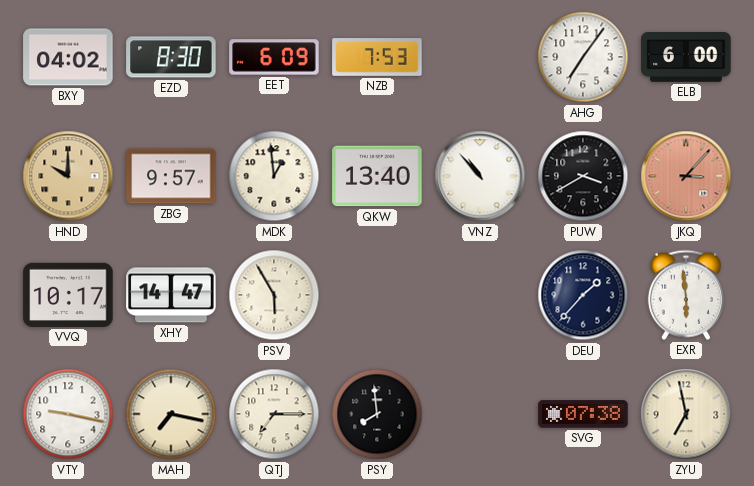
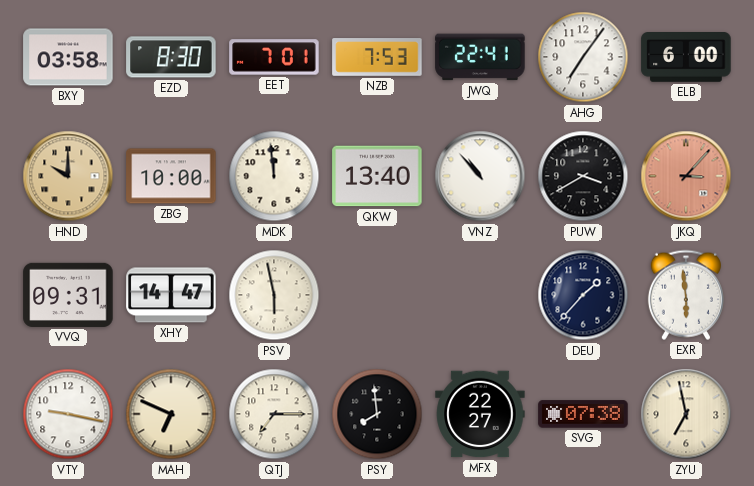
BXY: 04:02 -> 03:58 (68, 57)
EET: 6:09 -> 7:01 (274, 57)
JWQ: none -> 22:41 (480, 57)
ZBG: 9:57 -> 10:00 (171, 176)
MDK: 12:59 -> 11:59 (274, 176)
VVQ: 10:17 -> 09:31 (68, 295)
PSV: 5:55 -> 5:58 (274, 295)
MAH: 7:17 -> 6:49 (171, 414)
MFX: none -> 22:27 (480, 414)
